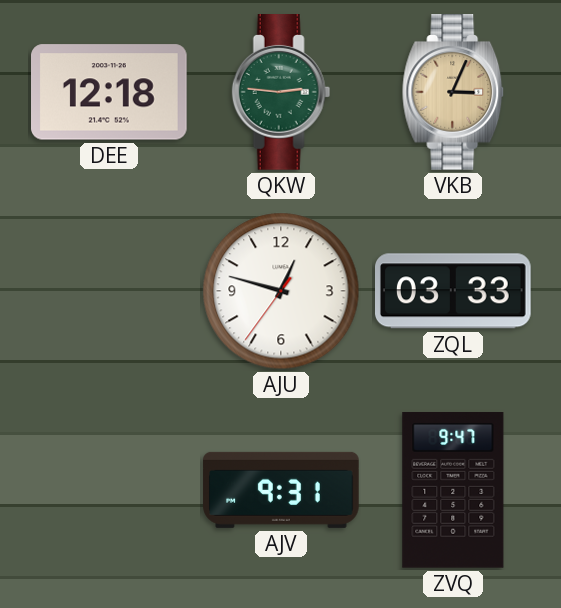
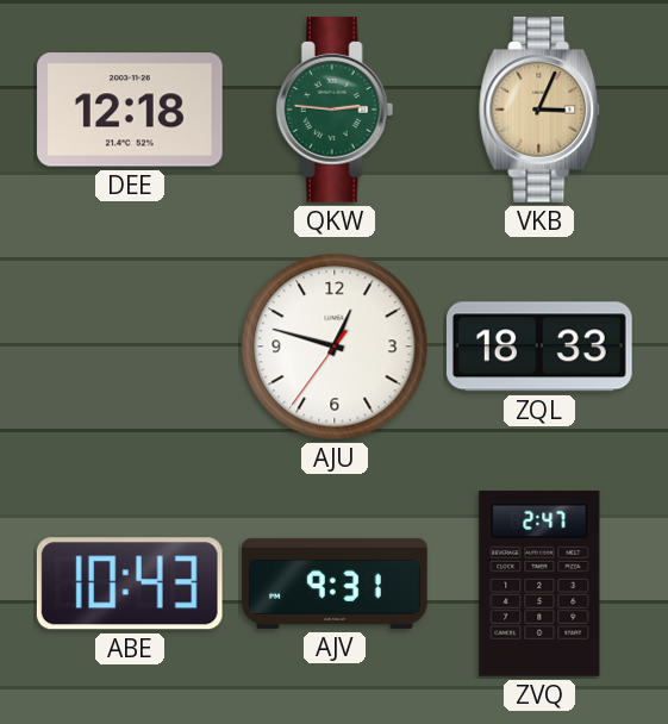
ZQL: 03:33 -> 18:33 (541, 347)
ABE: none -> 10:43 (130, 583)
ZVQ: 9:47 -> 2:47 (539, 585)
